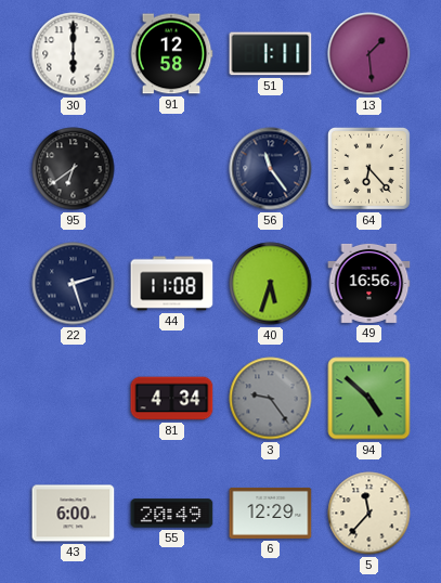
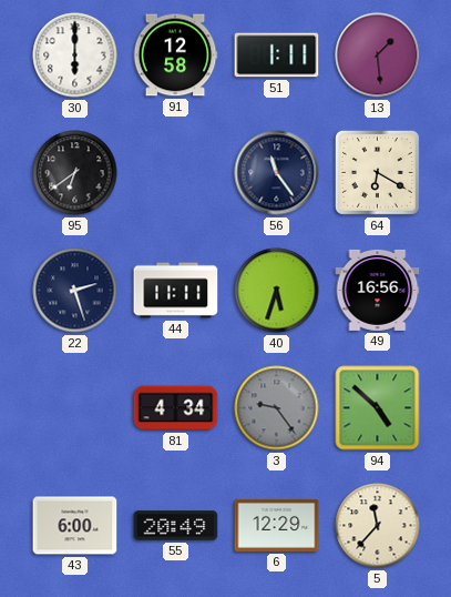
64: 6:23 -> 6:20 (377, 172)
44: 11:08 -> 11:11 (176, 291)
